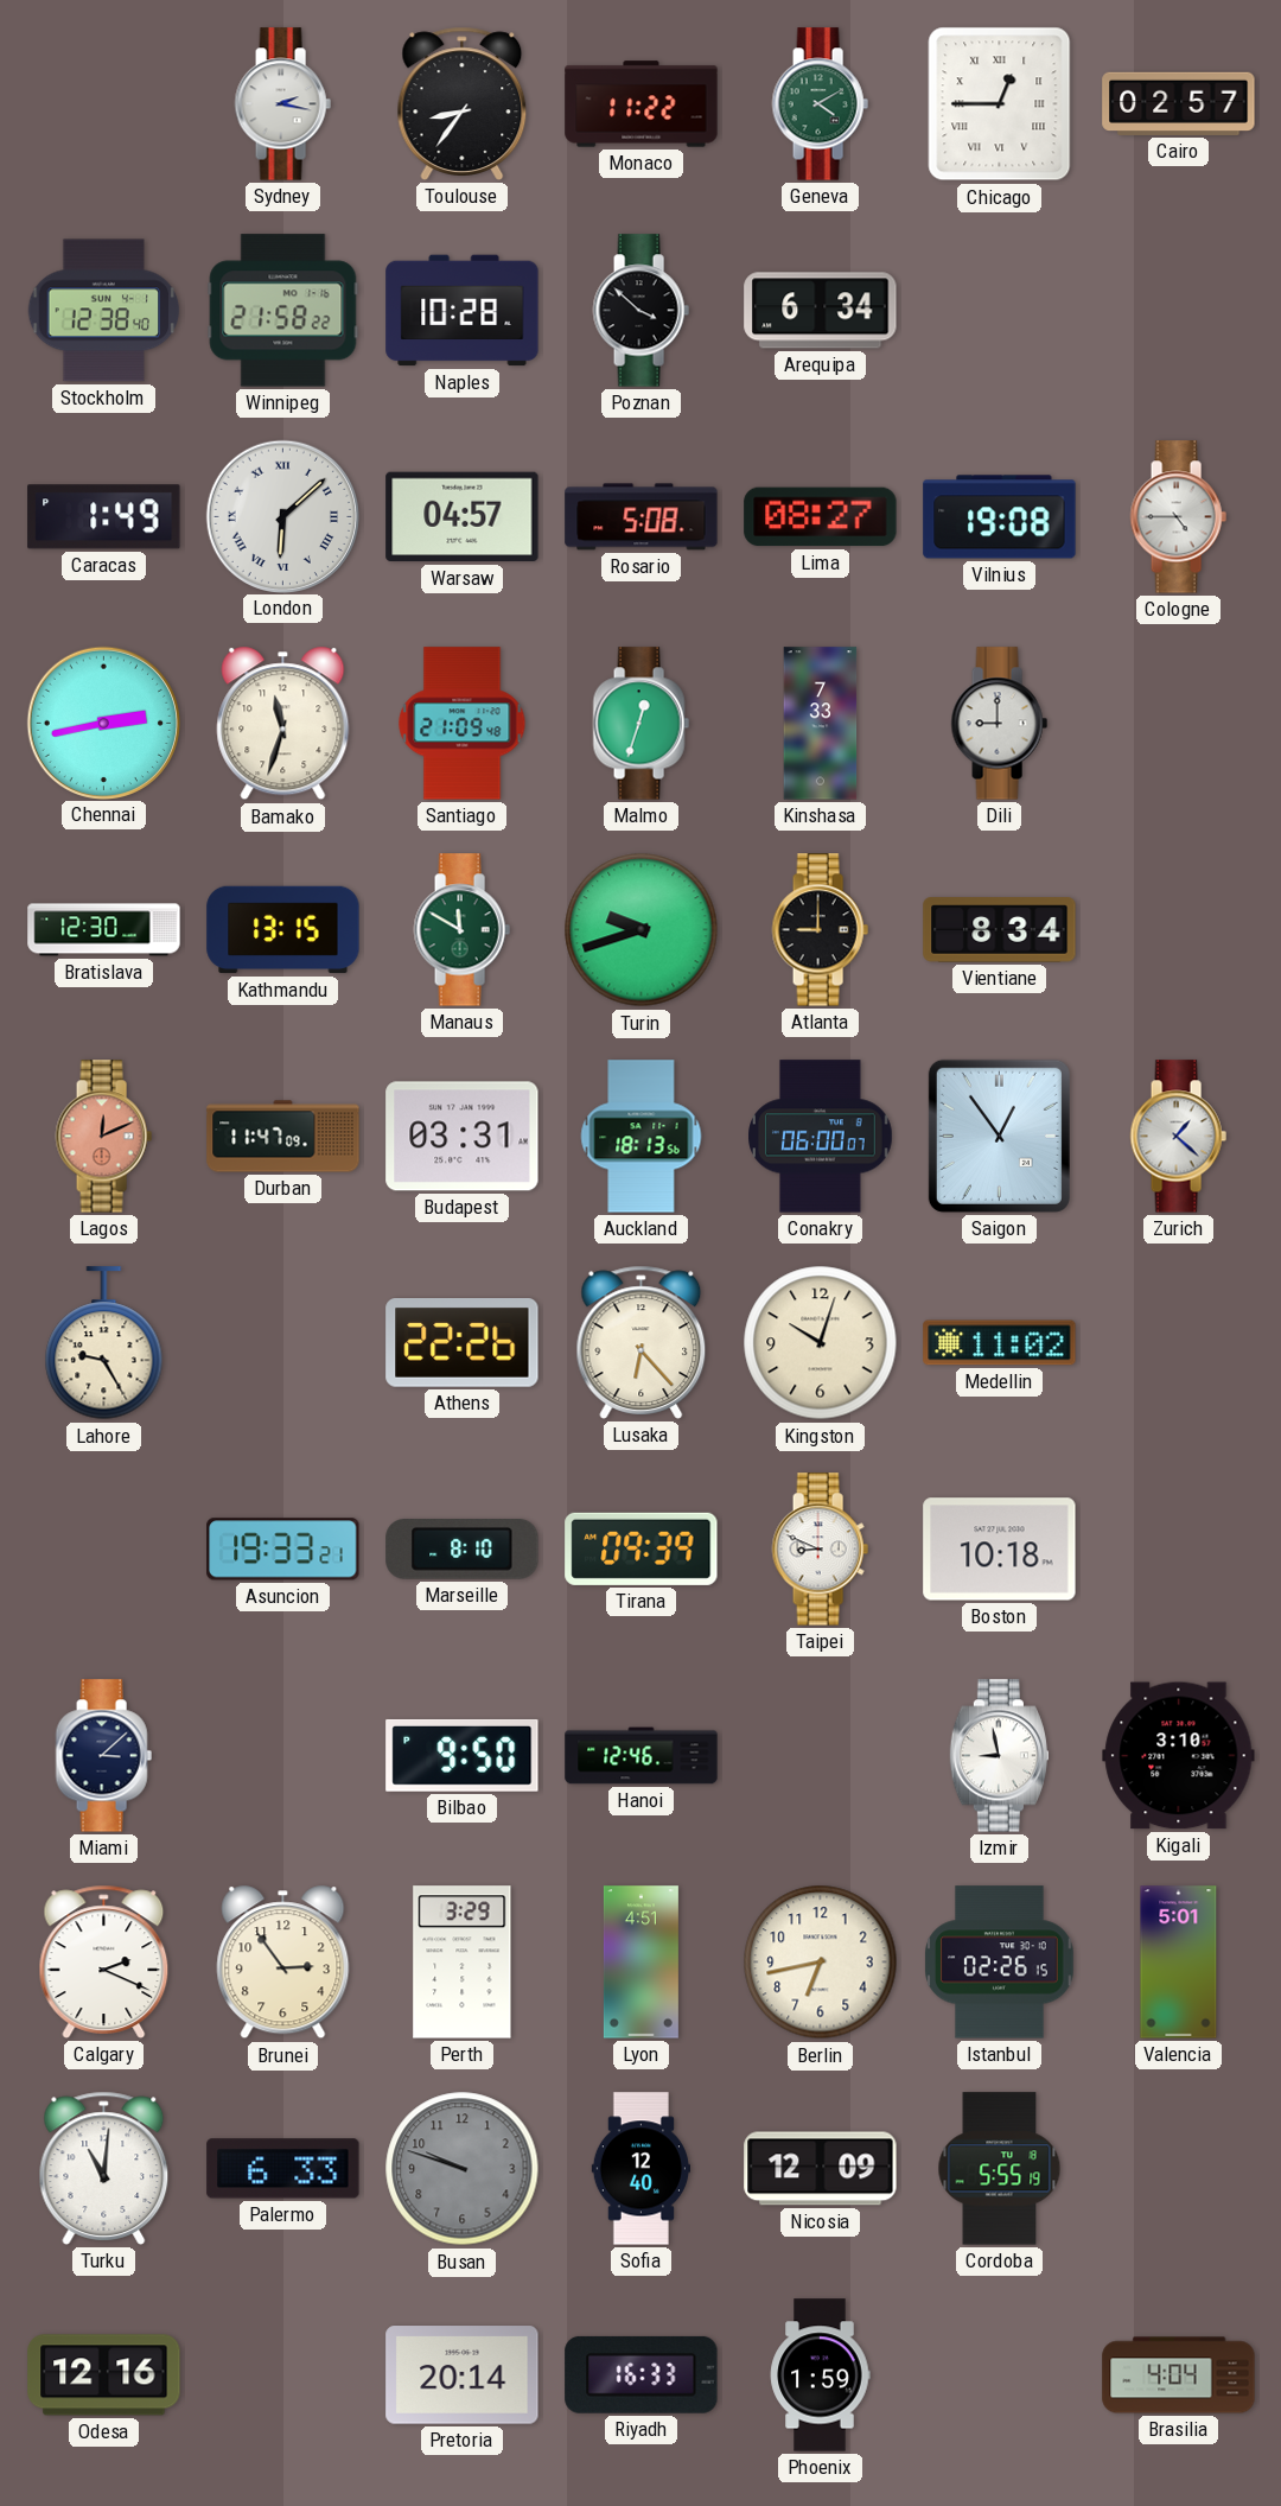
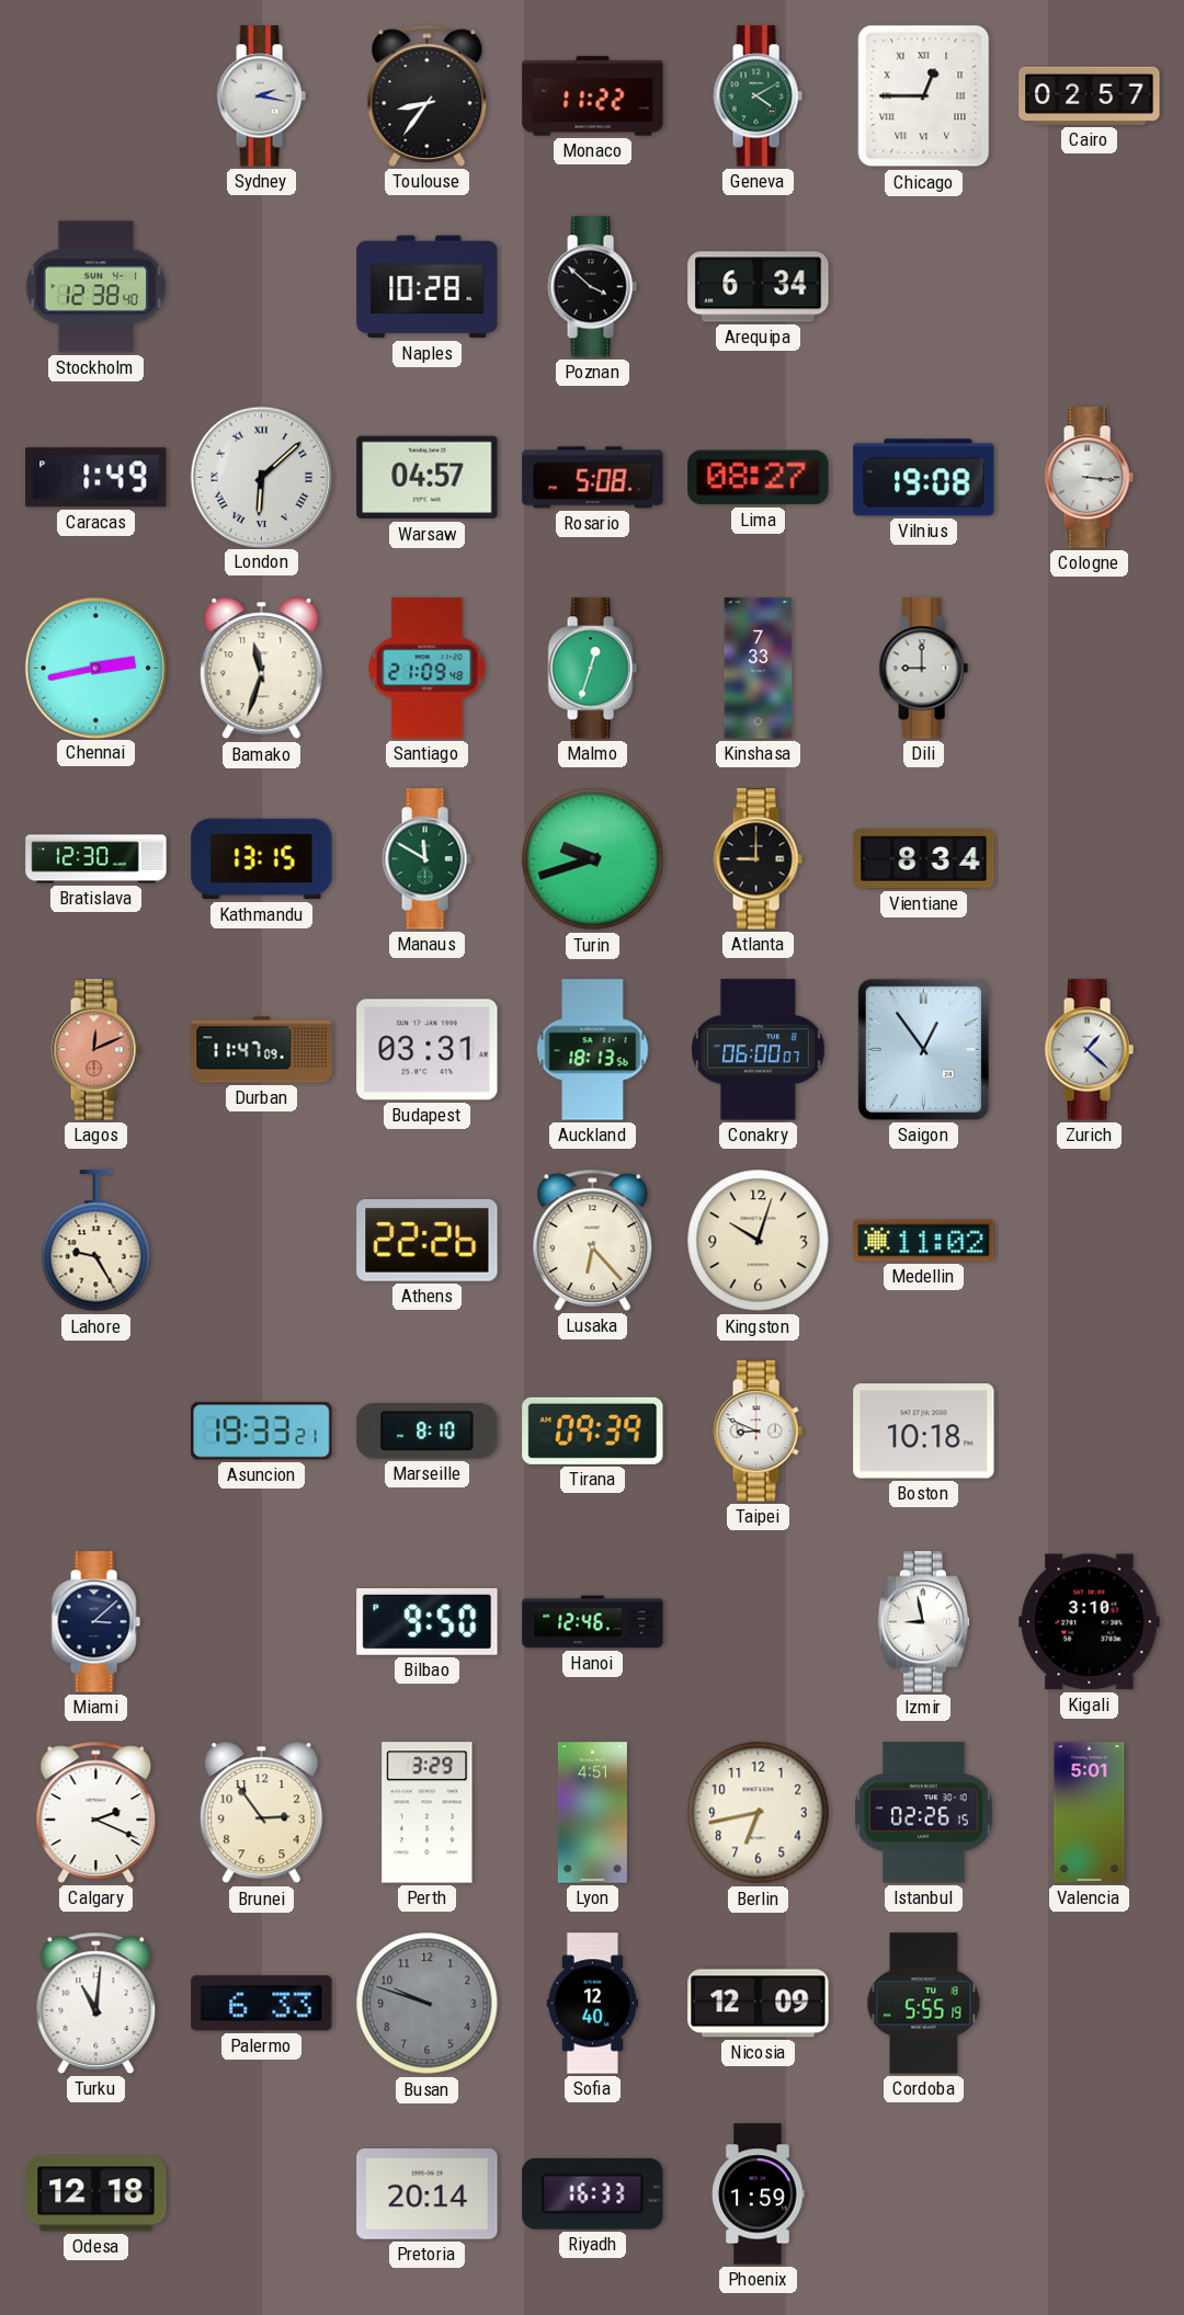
Winnipeg: 21:58 -> none (283, 311)
Cologne: 4:45 -> 3:16 (1089, 478)
Odesa: 12:16 -> 12:18 (96, 2194)
Brasilia: 4:04 -> none (1179, 2375)
